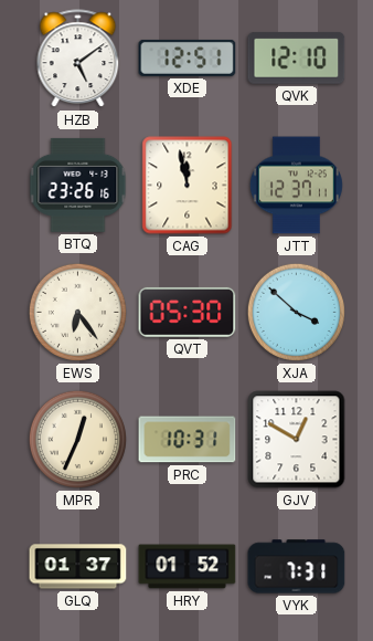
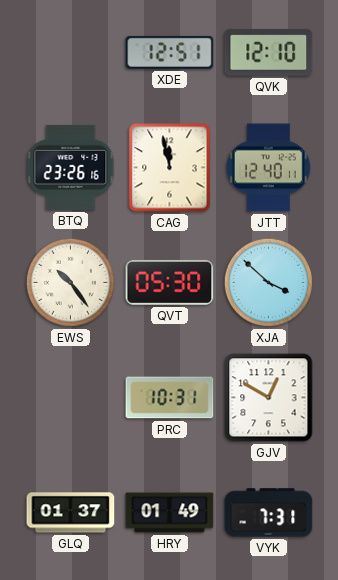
HZB: 5:09 -> none (78, 59)
JTT: 12:37 -> 12:40 (268, 168)
EWS: 6:24 -> 10:24 (70, 282)
MPR: 12:34 -> none (77, 439)
HRY: 01:52 -> 01:49 (170, 513)
